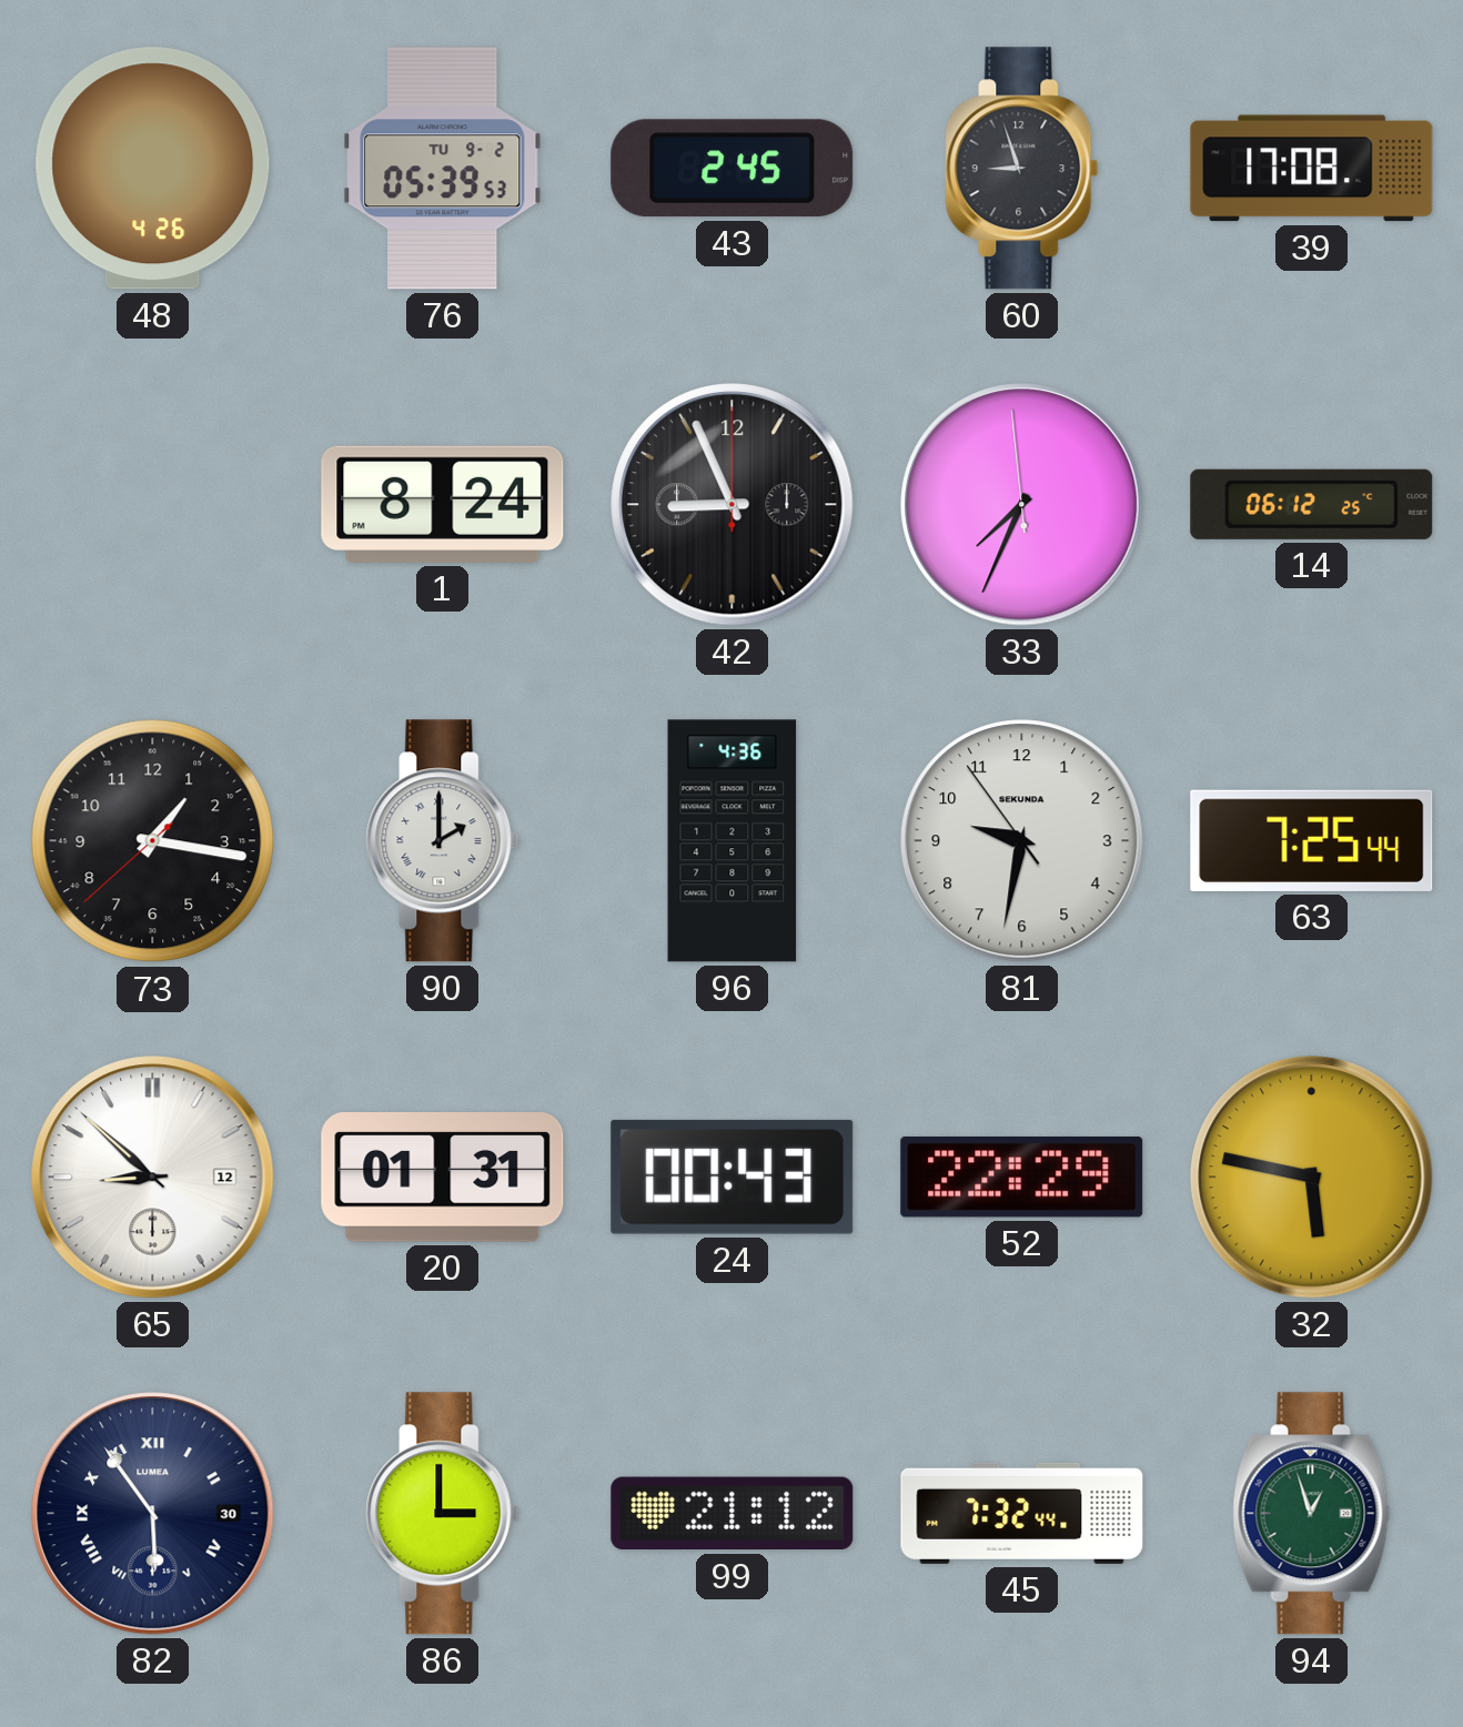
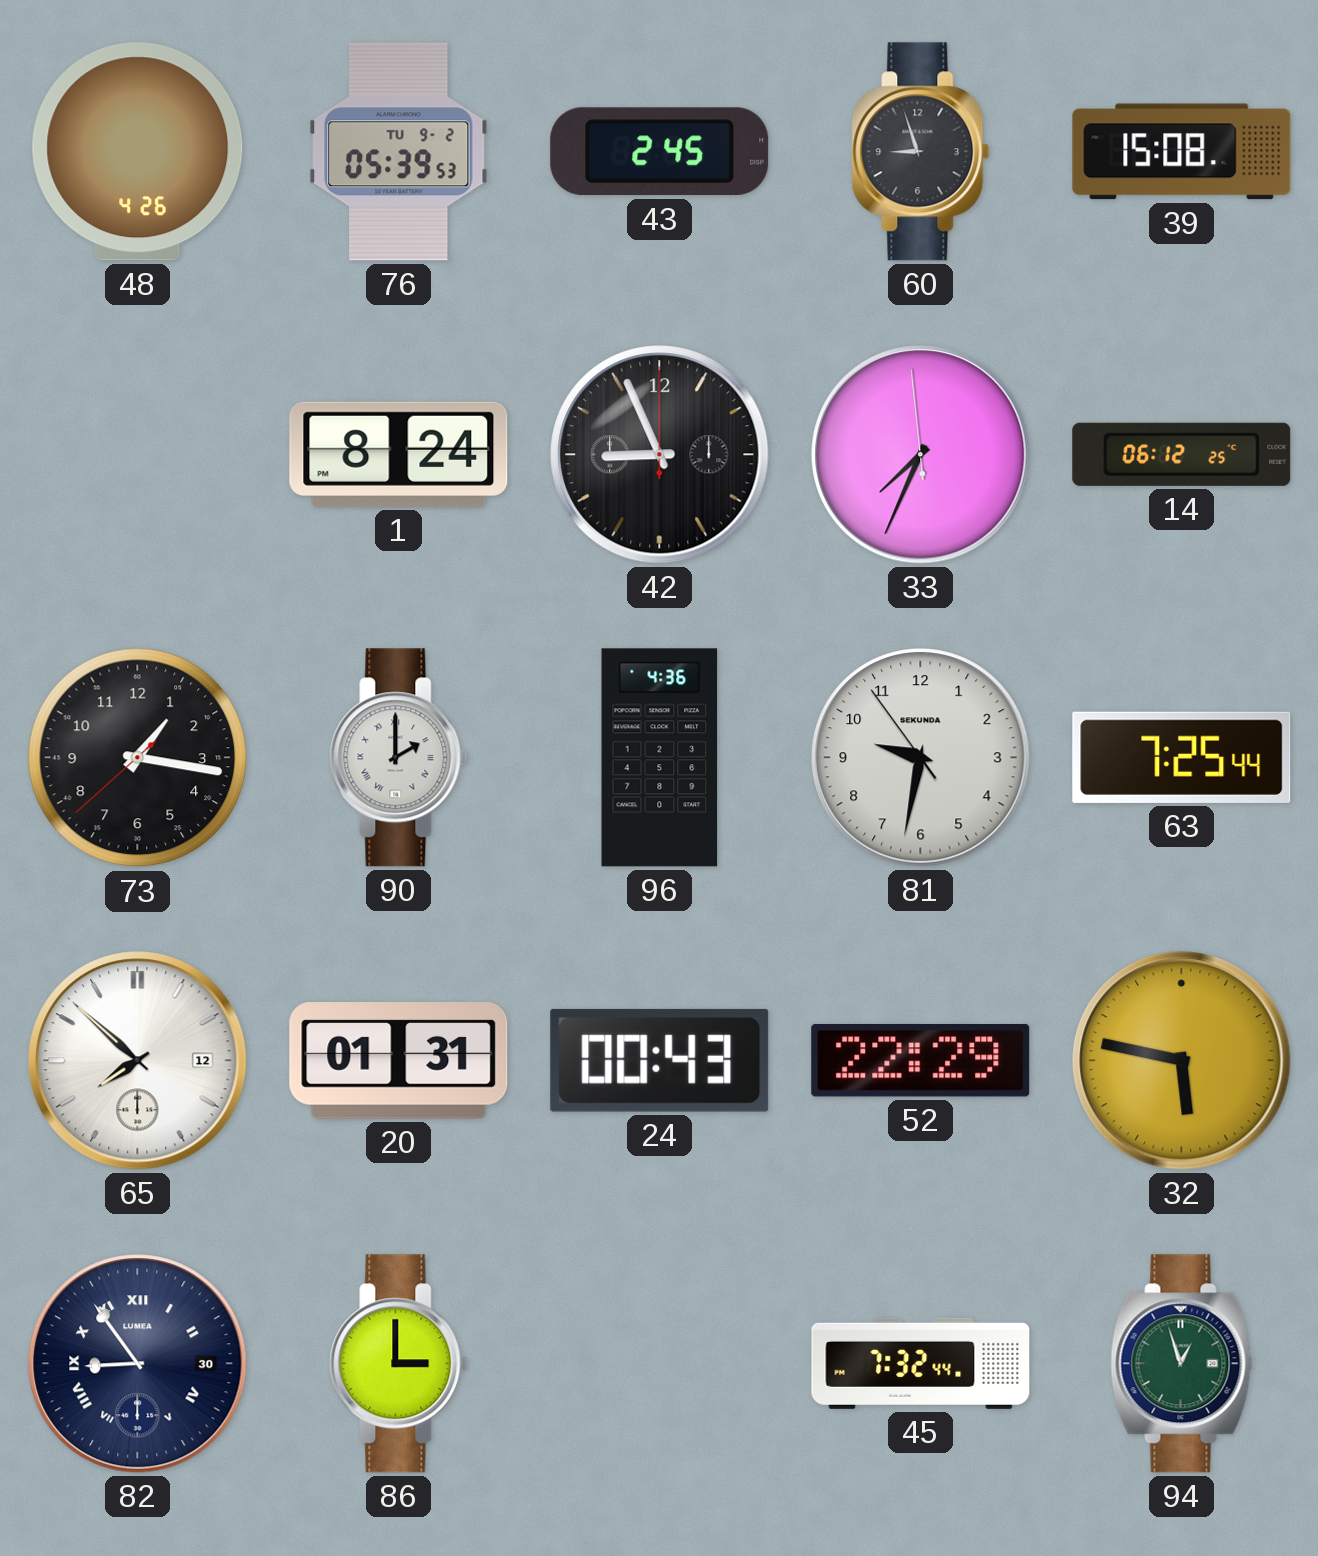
39: 17:08 -> 15:08 (1182, 152)
65: 8:52 -> 7:52 (138, 1061)
82: 5:54 -> 8:54 (138, 1364)
99: 21:12 -> none (733, 1514)
